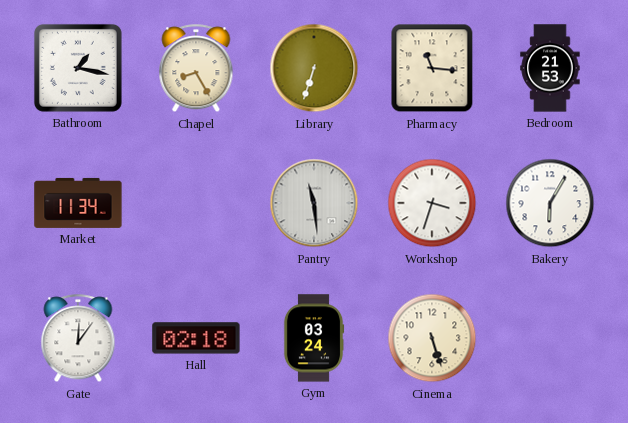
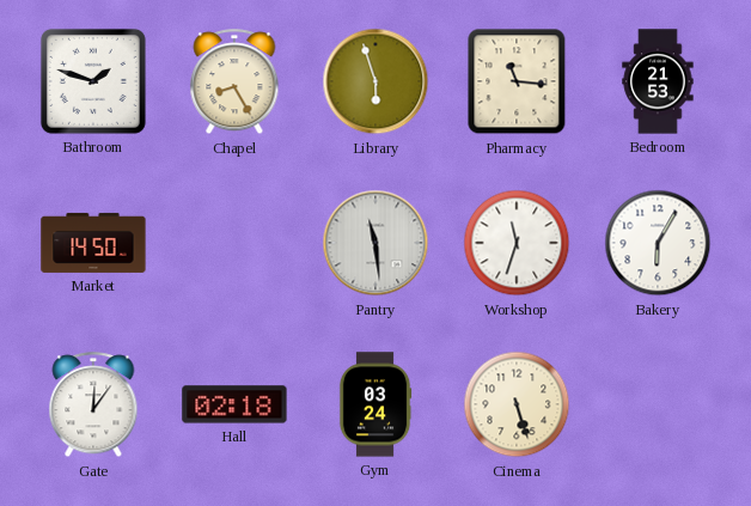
Bathroom: 1:17 -> 1:48 (93, 81)
Library: 6:33 -> 5:57 (375, 81)
Market: 11:34 -> 14:50 (93, 243)
Workshop: 3:33 -> 11:33 (517, 243)
